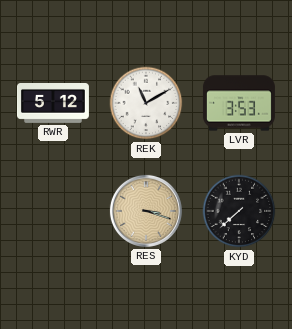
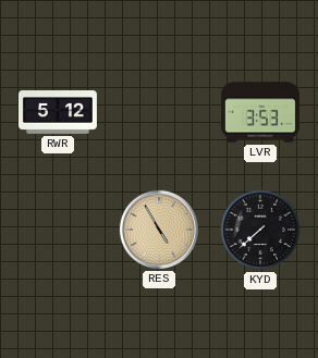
REK: 11:10 -> none (146, 103)
RES: 3:18 -> 4:55 (159, 230)
